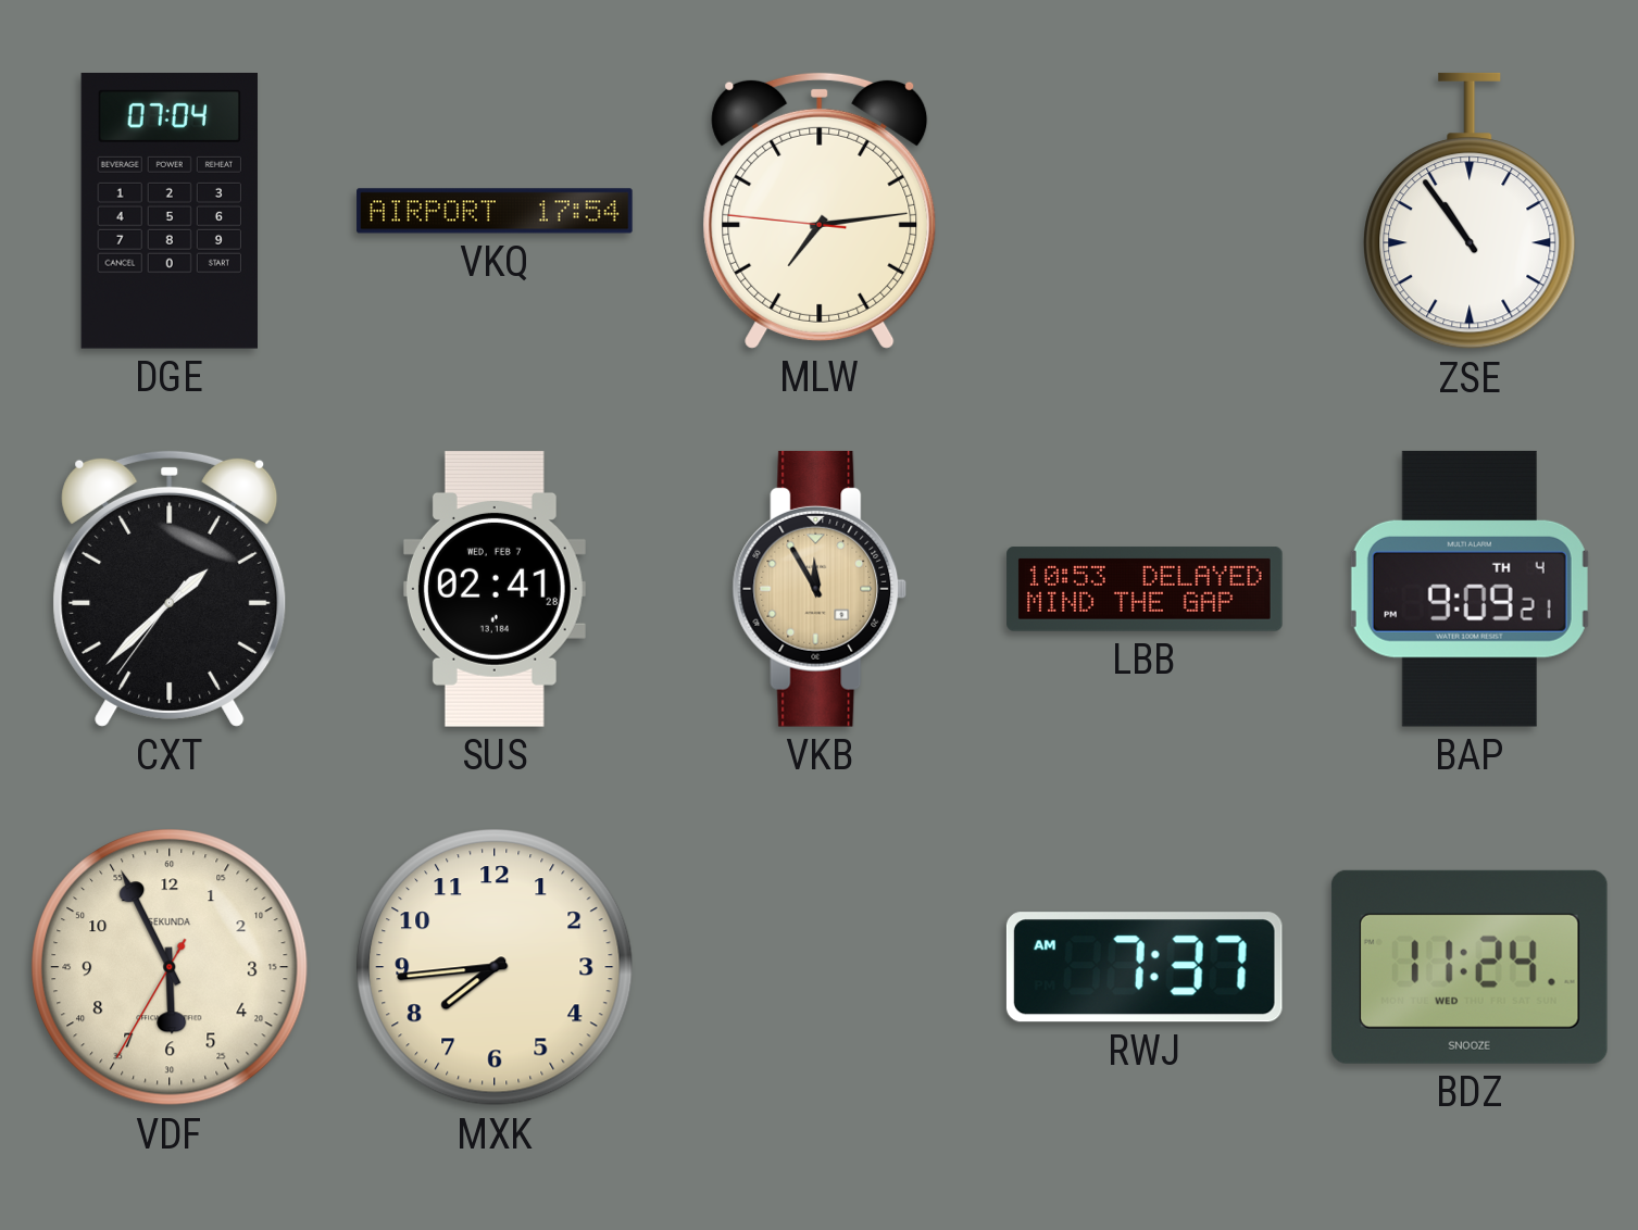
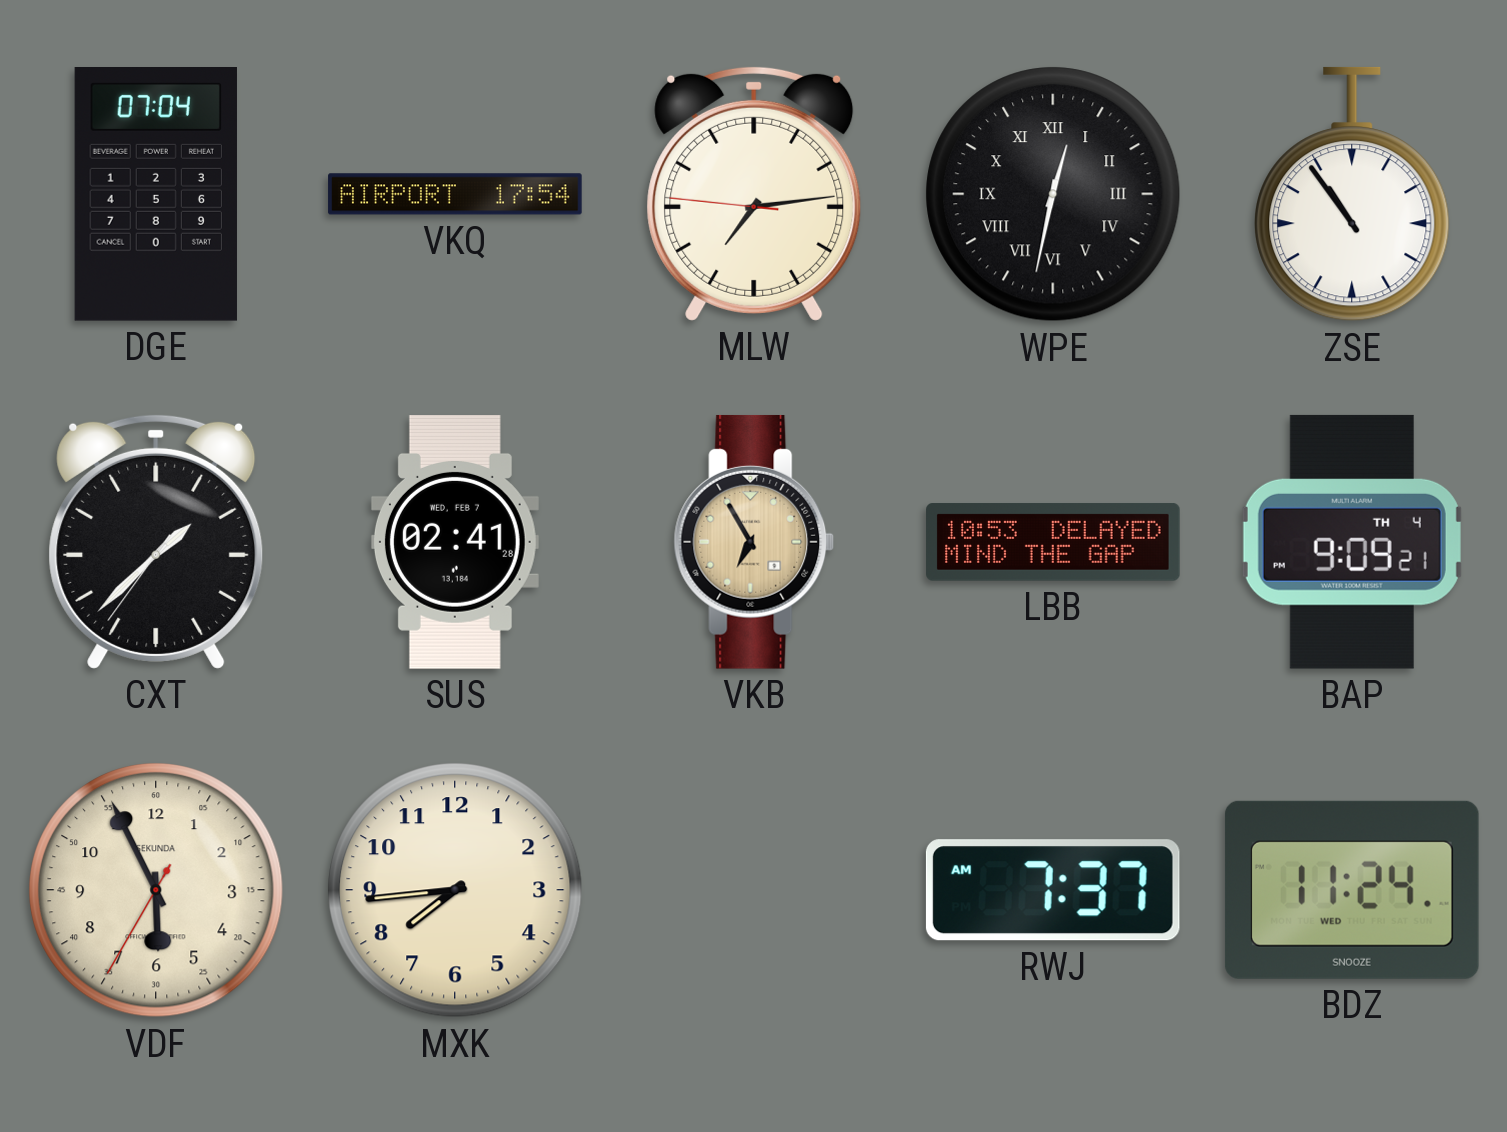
WPE: none -> 12:32 (1053, 194)
VKB: 11:55 -> 6:55 (754, 542)
